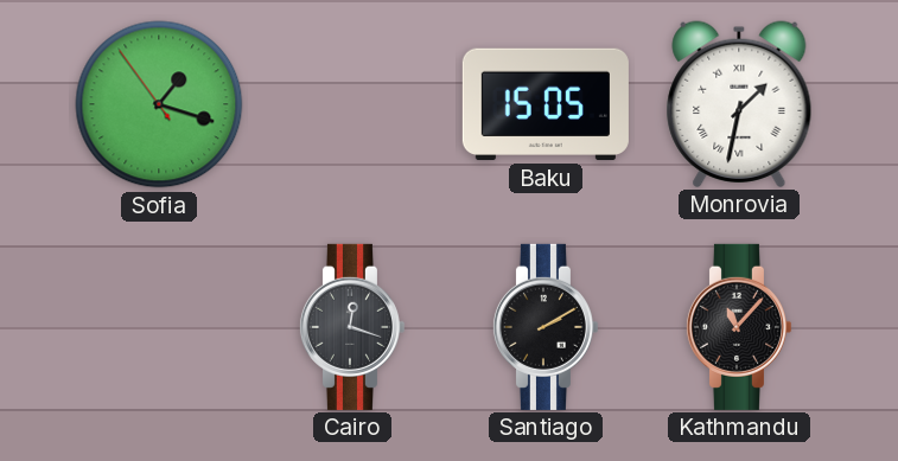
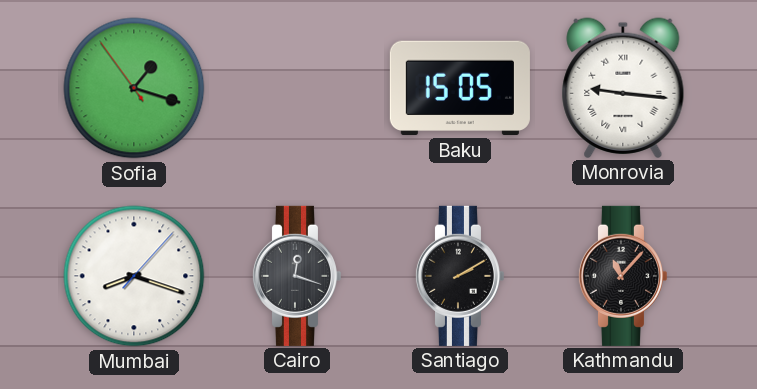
Monrovia: 1:32 -> 9:16 (623, 88)
Mumbai: none -> 8:18 (134, 276)
